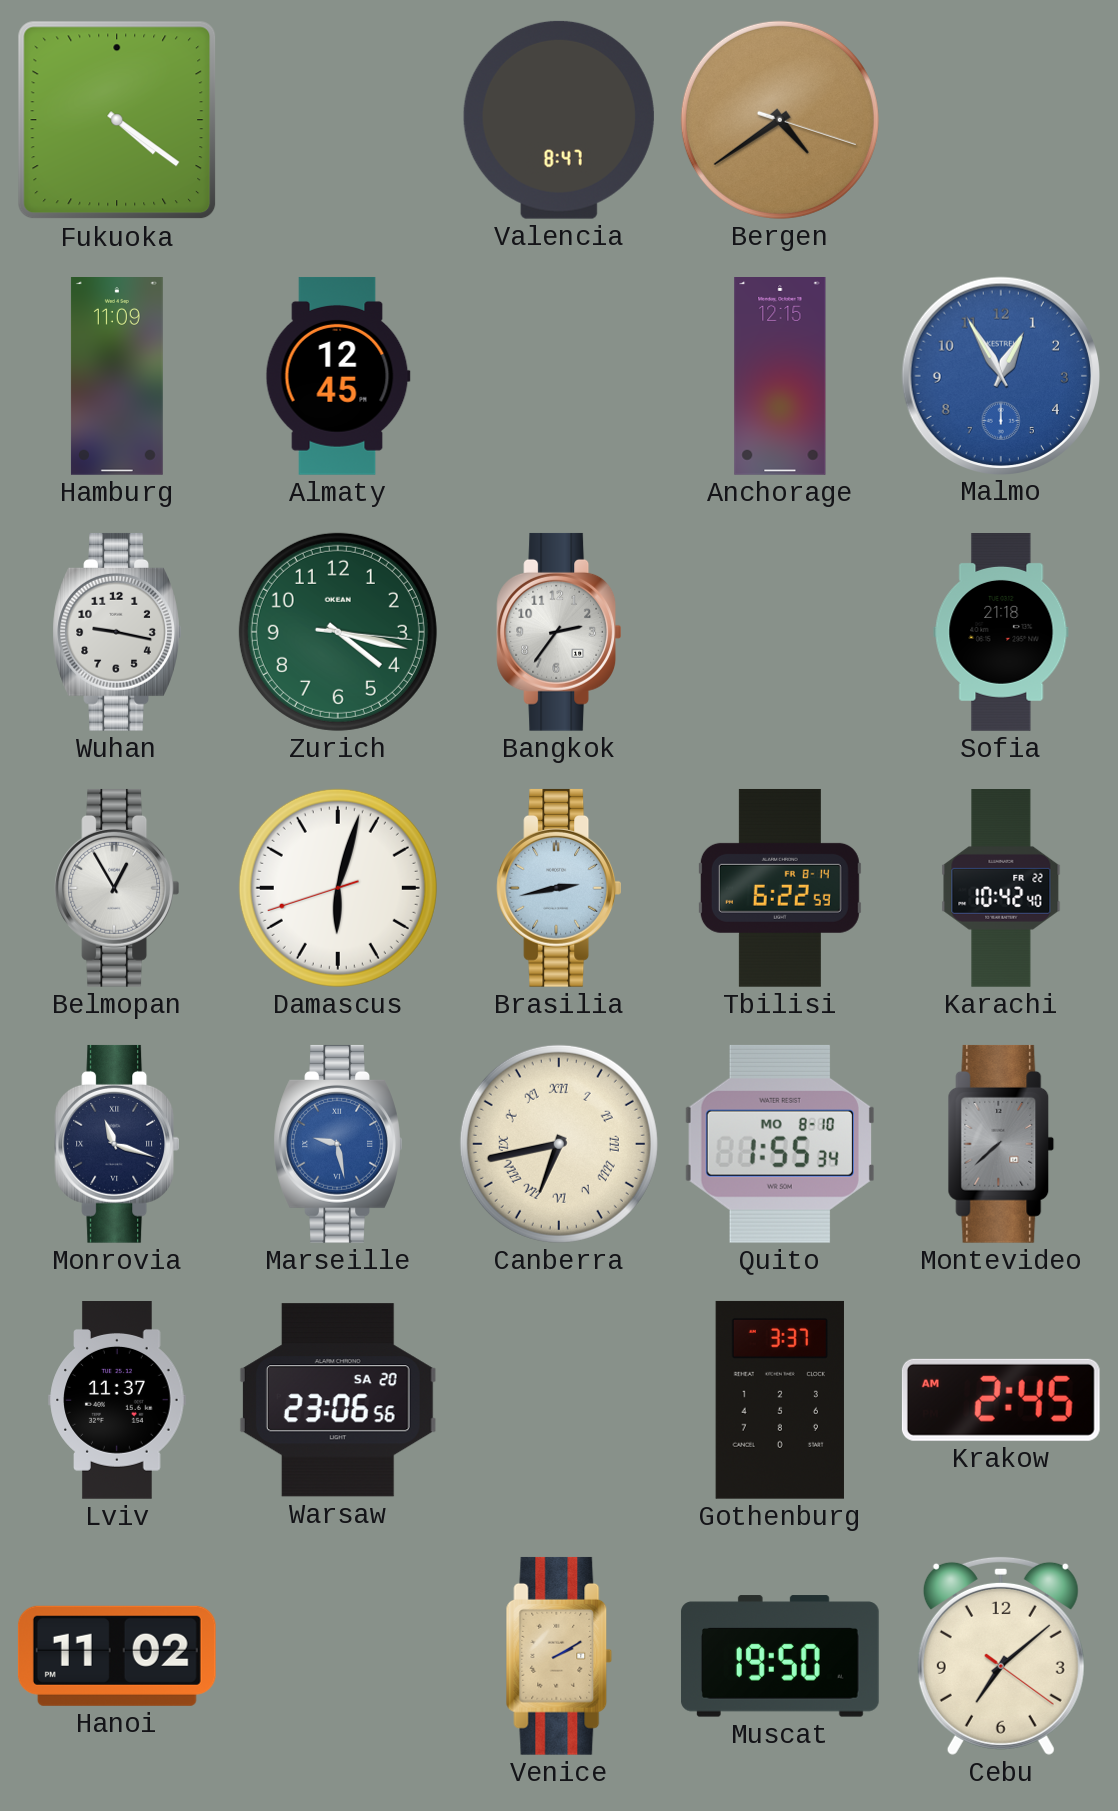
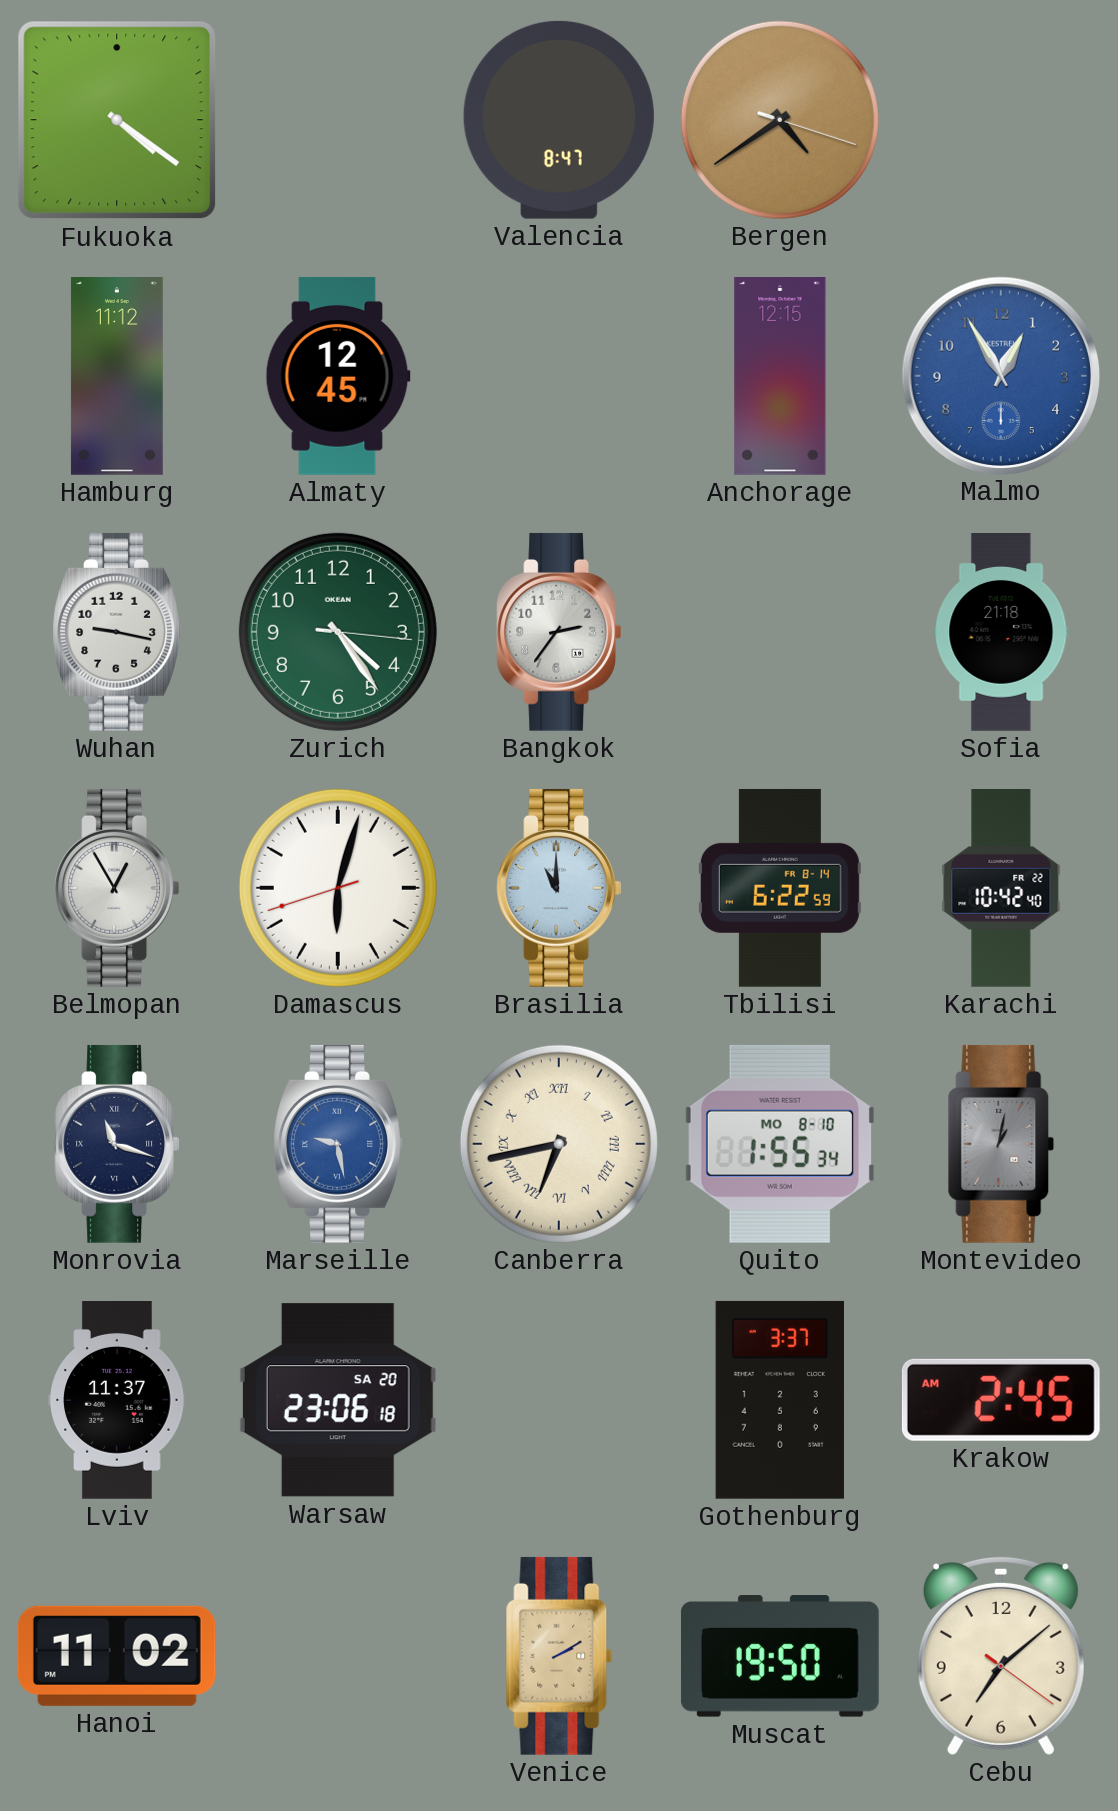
Hamburg: 11:09 -> 11:12 (117, 377)
Zurich: 4:17 -> 4:24 (338, 632)
Brasilia: 2:43 -> 11:00 (558, 888)
Montevideo: 7:38 -> 1:02 (1001, 1144)
Warsaw: 23:06:56 -> 23:06:18 (338, 1400)
